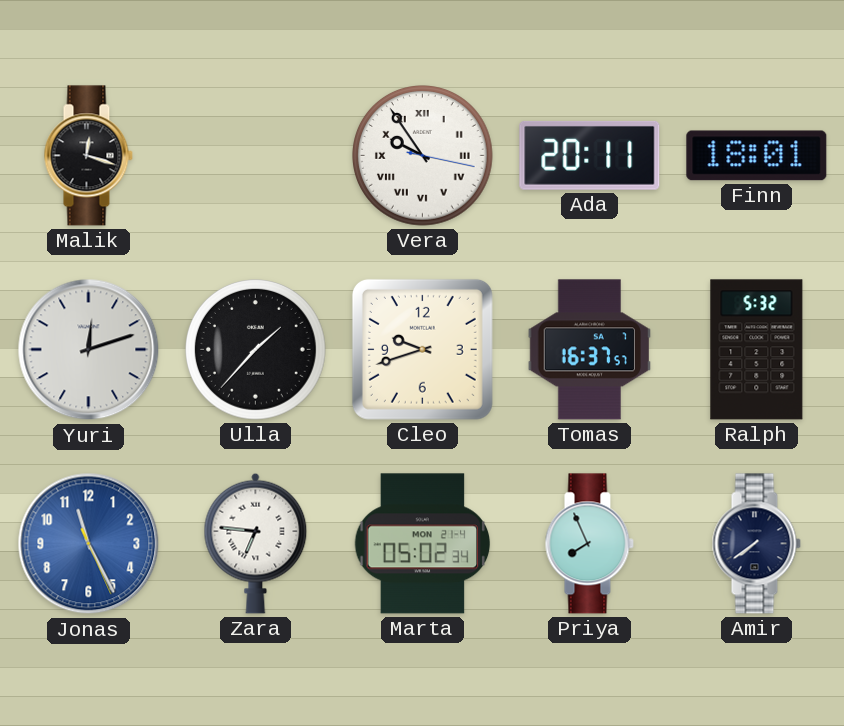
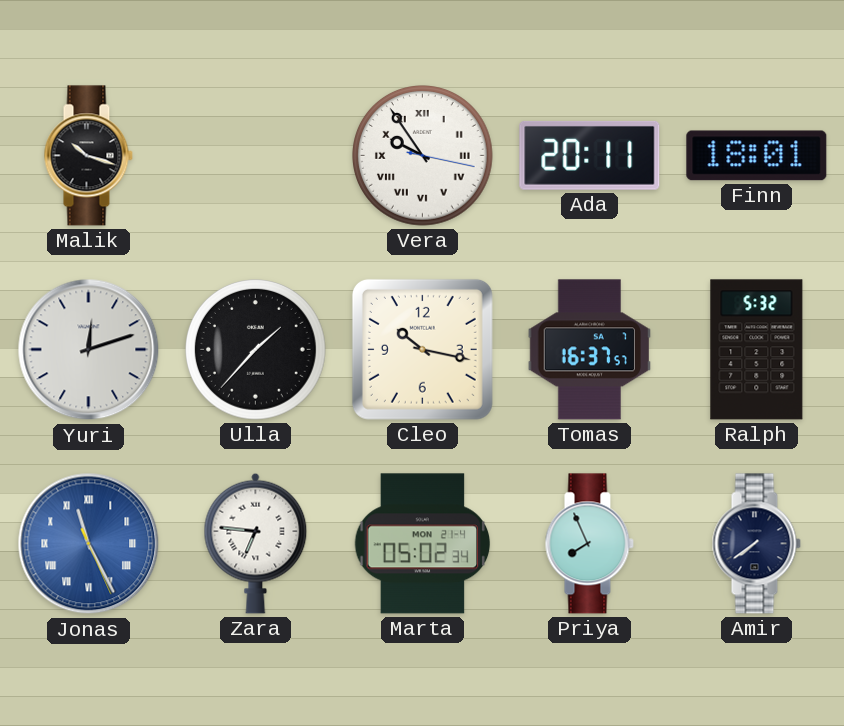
Malik: 12:18 -> 10:18 (88, 156)
Cleo: 9:42 -> 10:17 (422, 349)
Jonas numerals: Arabic -> Roman (89, 544)
